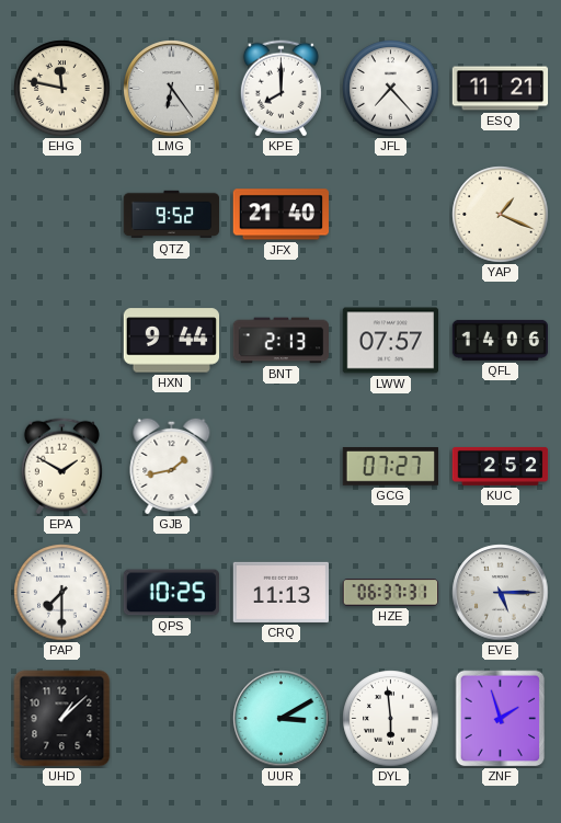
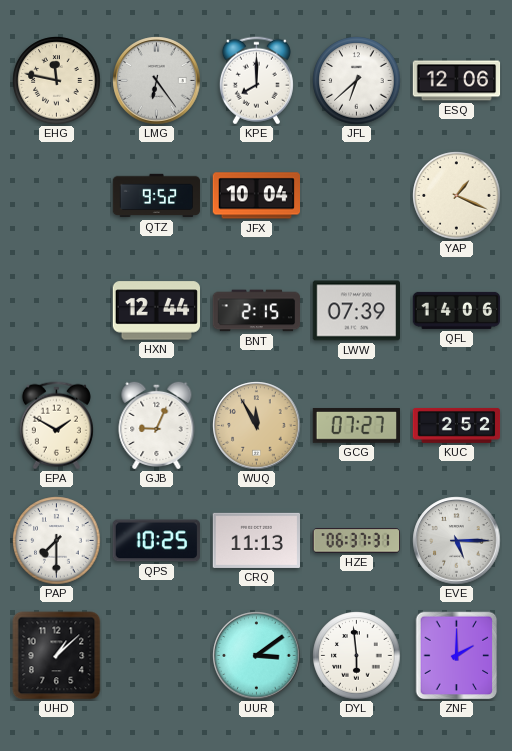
JFL: 7:23 -> 6:38 (357, 81)
ESQ: 11:21 -> 12:06 (457, 81)
JFX: 21:40 -> 10:04 (256, 196)
HXN: 9:44 -> 12:44 (156, 311)
BNT: 2:13 -> 2:15 (256, 311)
LWW: 07:57 -> 07:39 (356, 311)
GJB: 1:43 -> 9:04 (157, 425)
WUQ: none -> 11:55 (257, 426)
UUR: 3:10 -> 3:09 (257, 656)
ZNF: 1:57 -> 2:00 (457, 656)
